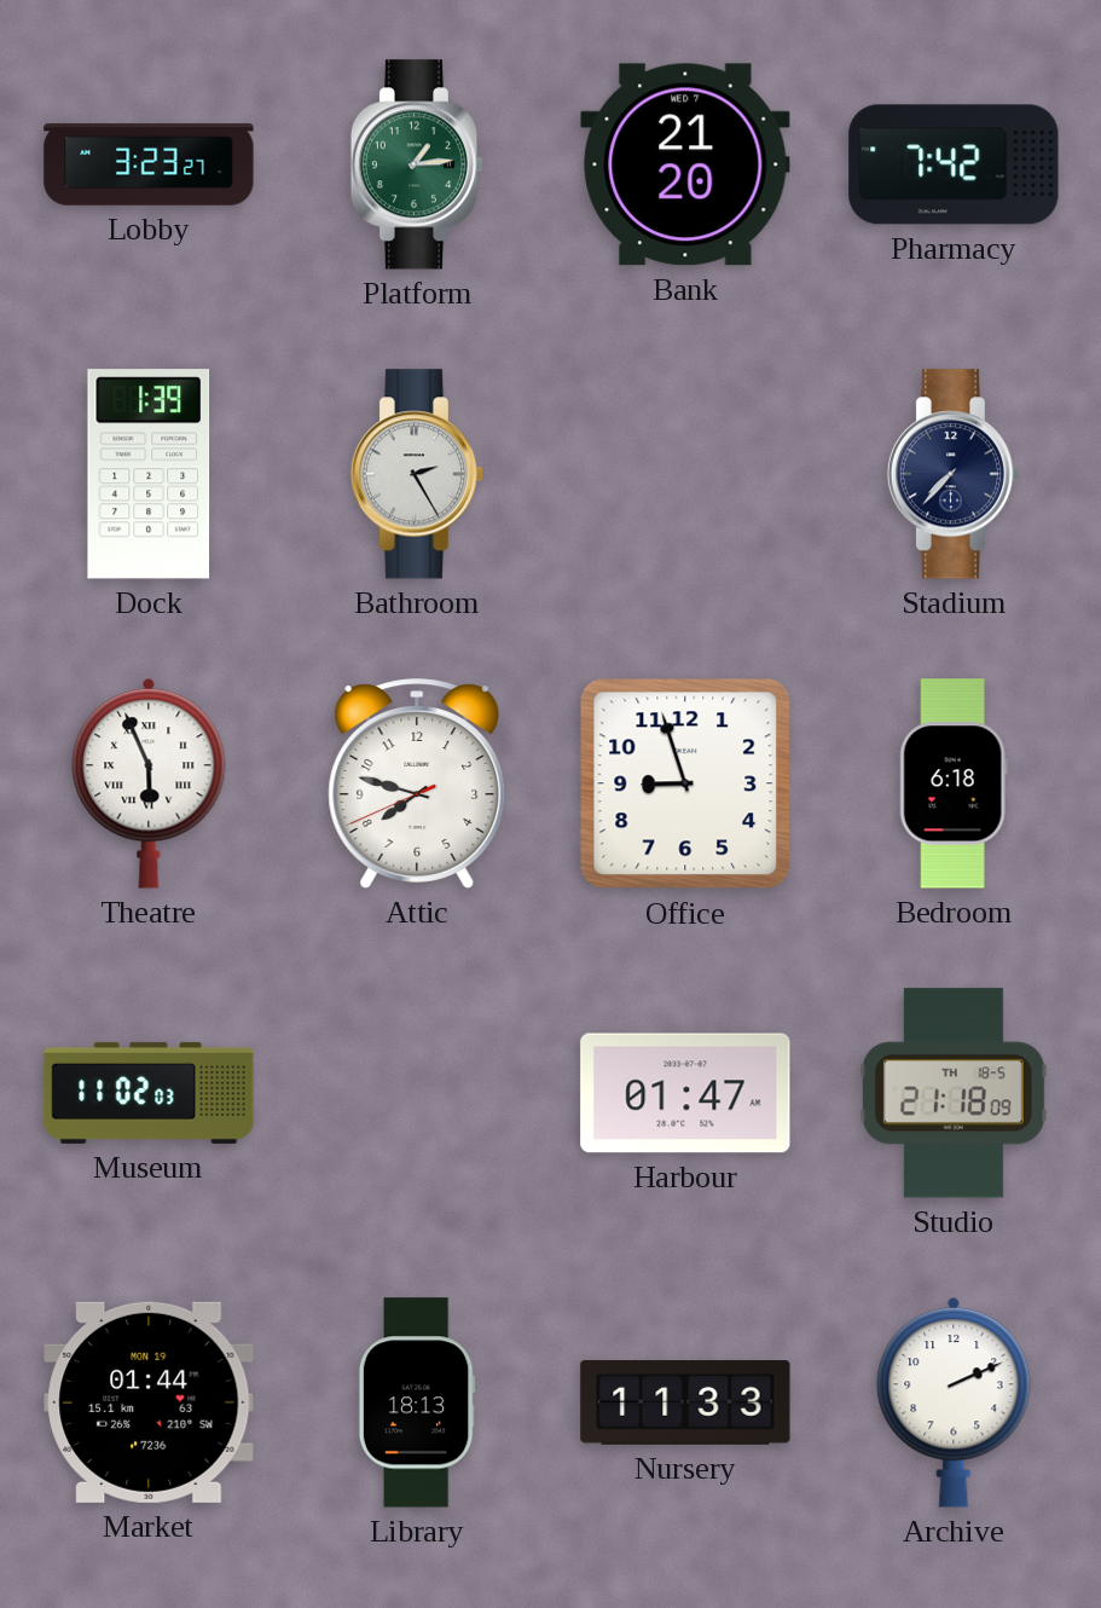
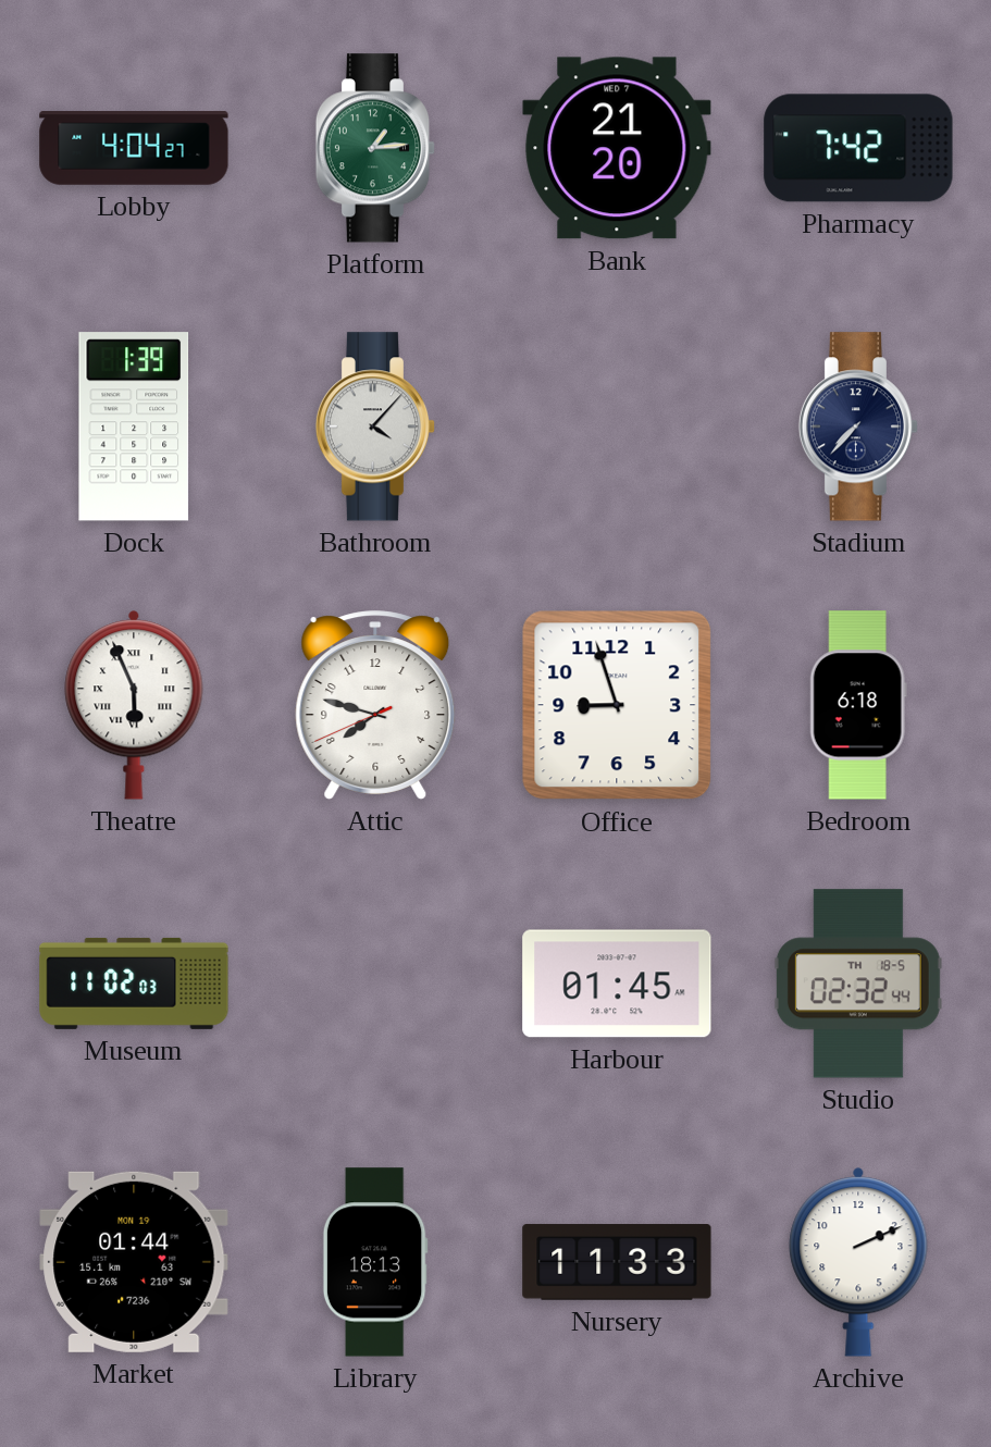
Lobby: 3:23 -> 4:04 (134, 148)
Bathroom: 2:25 -> 4:07 (375, 426)
Harbour: 01:47 -> 01:45 (617, 984)
Studio: 21:18 -> 02:32 (858, 984)
